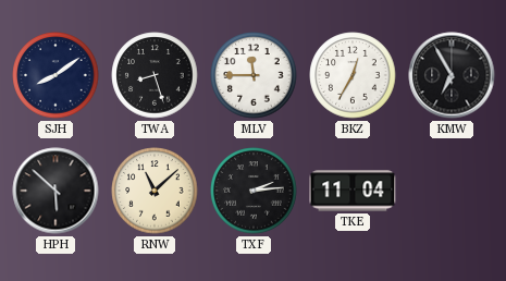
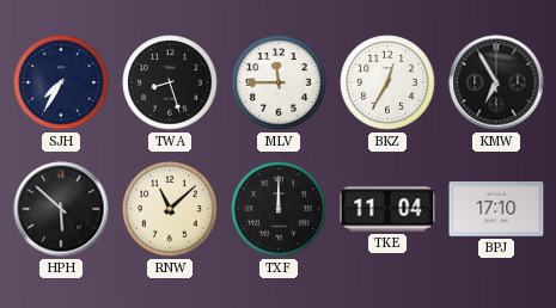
SJH: 8:09 -> 7:35 (61, 82)
TXF: 2:14 -> 12:00 (279, 209)
BPJ: none -> 17:10 (496, 210)
